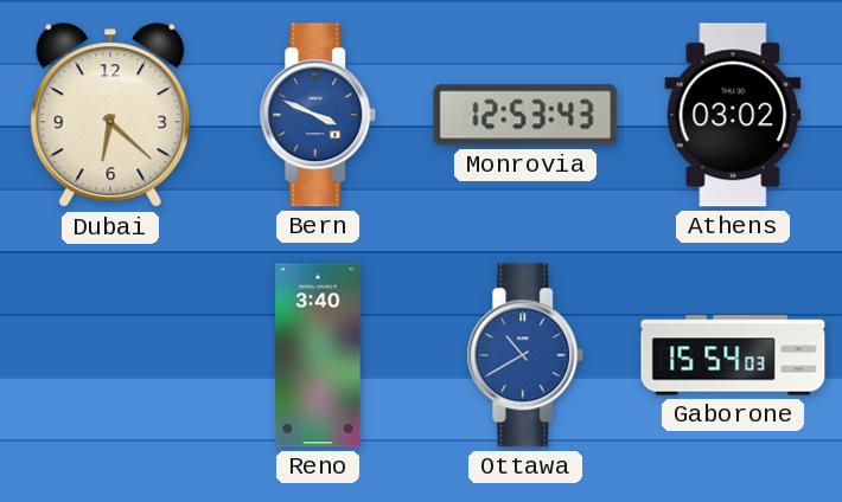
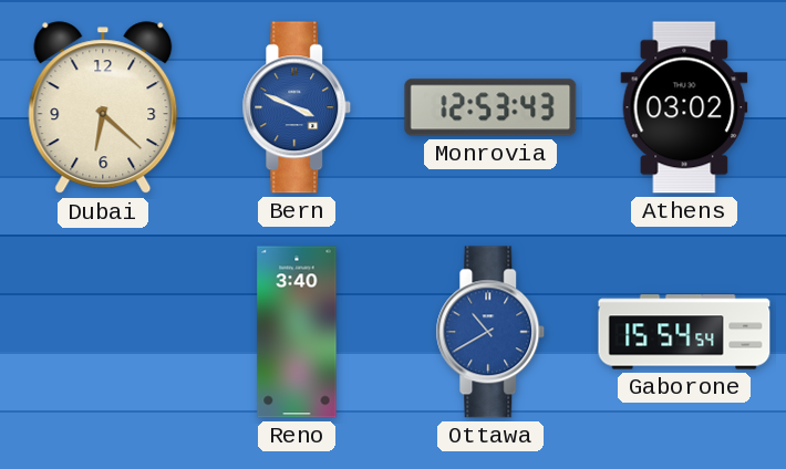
Gaborone: 15:54:03 -> 15:54:54 (684, 332)
